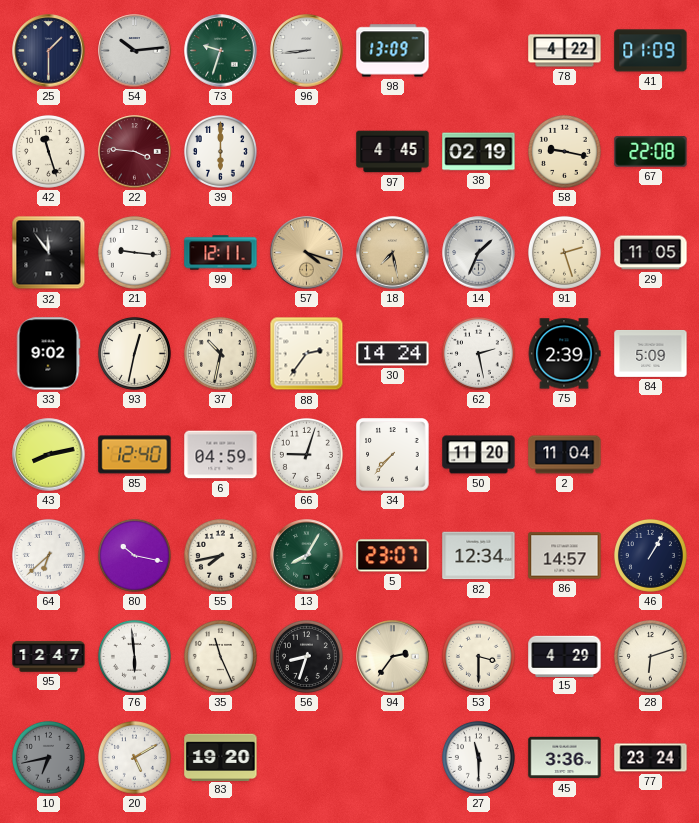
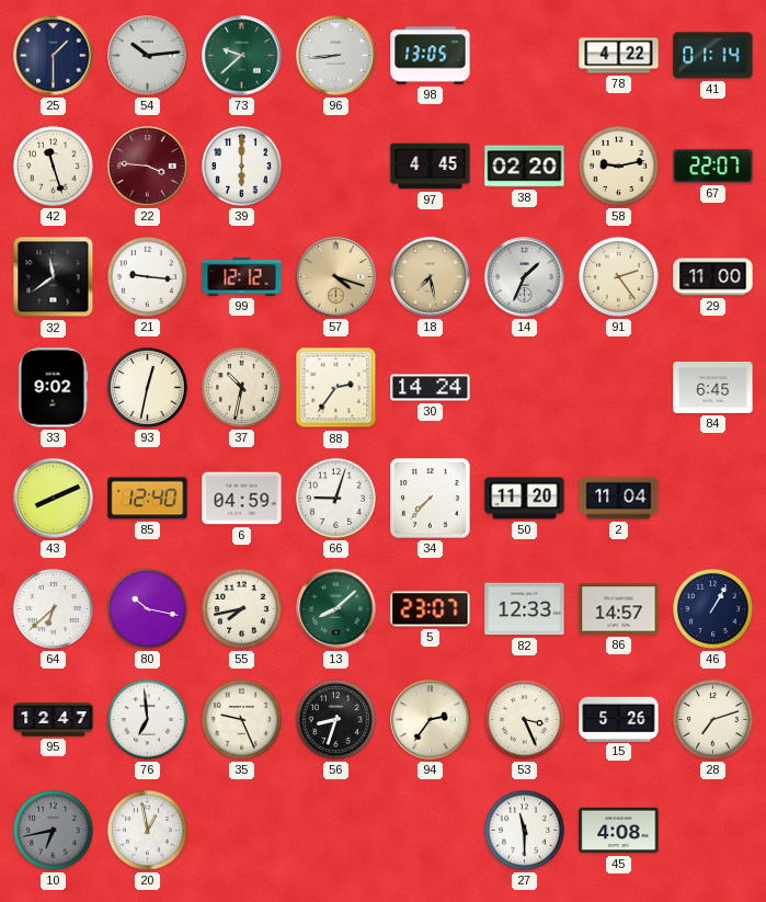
73: 9:33 -> 9:38 (242, 56)
98: 13:09 -> 13:05 (431, 56)
41: 01:09 -> 01:14 (713, 56)
38: 02:19 -> 02:20 (525, 167)
58: 9:17 -> 9:13 (618, 165)
67: 22:08 -> 22:07 (713, 167)
32: 11:54 -> 11:39 (54, 277)
99: 12:11 -> 12:12 (242, 277)
91: 2:27 -> 2:24 (618, 276)
29: 11:05 -> 11:00 (713, 277)
62: 2:28 -> none (478, 353)
75: 2:39 -> none (564, 354)
84: 5:09 -> 6:45 (713, 387)
43: 8:13 -> 8:11 (54, 499)
13: 8:05 -> 8:08 (336, 609)
82: 12:34 -> 12:33 (525, 609)
76: 5:59 -> 6:59 (147, 719)
35: 11:26 -> 9:26 (241, 719)
53: 3:30 -> 3:26 (524, 719)
15: 4:29 -> 5:26 (619, 719)
28: 6:12 -> 7:12 (712, 719)
20: 5:10 -> 12:58 (147, 830)
83: 19:20 -> none (221, 757)
45: 3:36 -> 4:08 (619, 831)
77: 23:24 -> none (651, 758)
